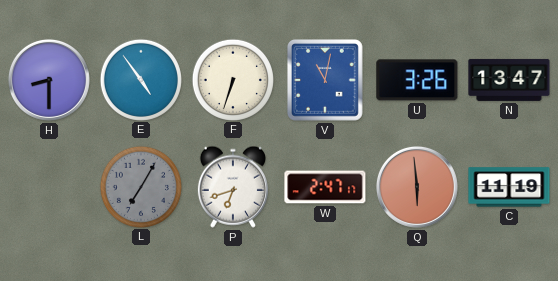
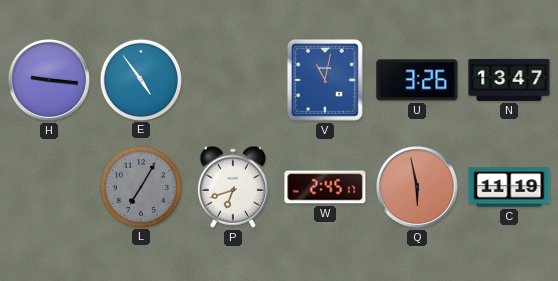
H: 8:30 -> 9:16 (49, 80)
F: 6:33 -> none (232, 79)
W: 2:47 -> 2:45 (325, 187)
Q: 5:59 -> 5:58 (417, 187)
